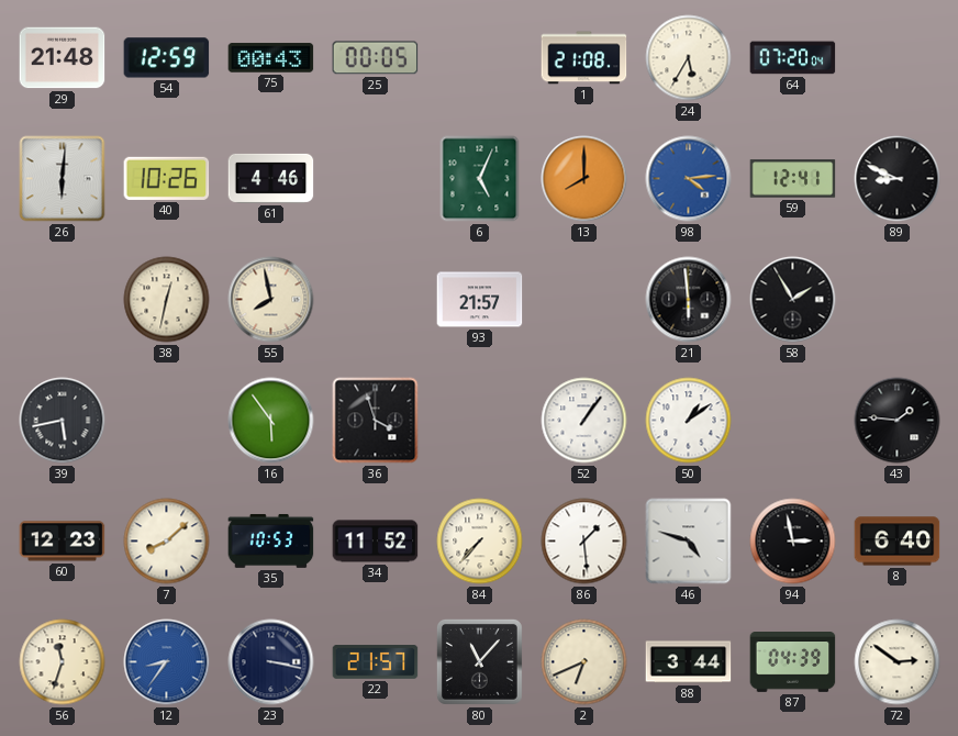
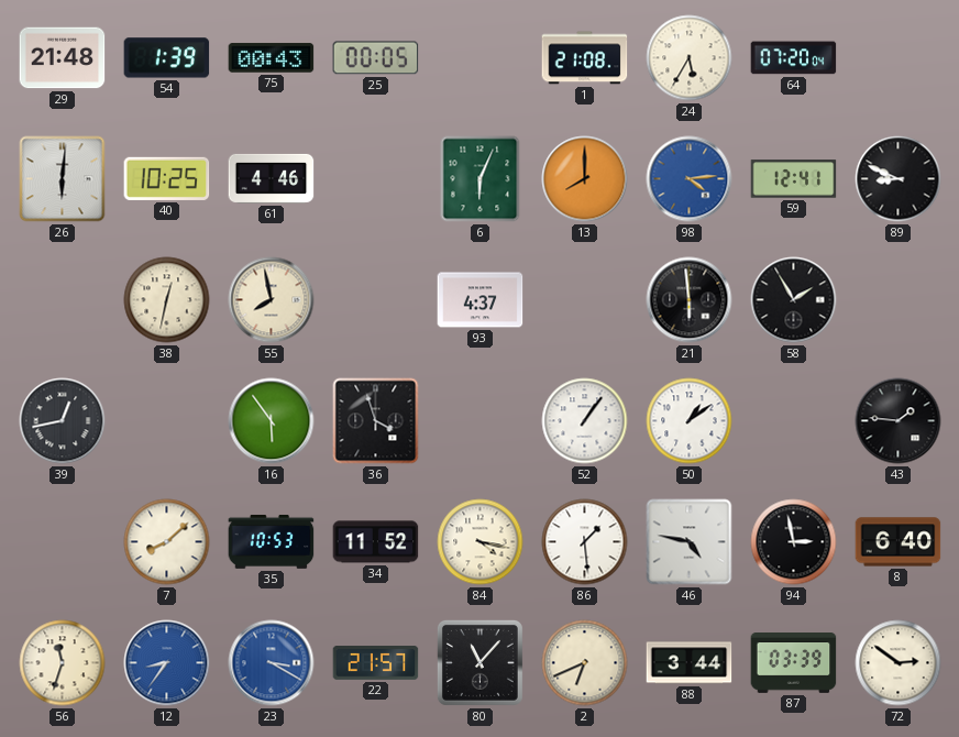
54: 12:59 -> 1:39 (167, 58)
40: 10:26 -> 10:25 (167, 178)
6: 5:04 -> 6:04 (481, 179)
93: 21:57 -> 4:37 (481, 300)
39: 5:43 -> 12:43 (63, 421)
60: 12:23 -> none (63, 542)
84: 7:37 -> 4:17 (481, 542)
46: 4:48 -> 4:47 (690, 542)
23: 3:17 -> 3:20 (272, 663)
23 dial: navy -> blue (272, 663)
87: 04:39 -> 03:39 (794, 663)
